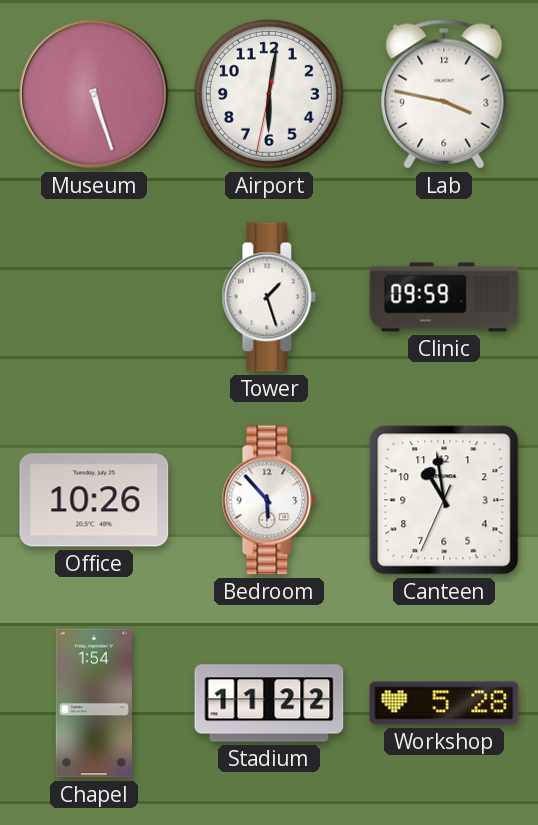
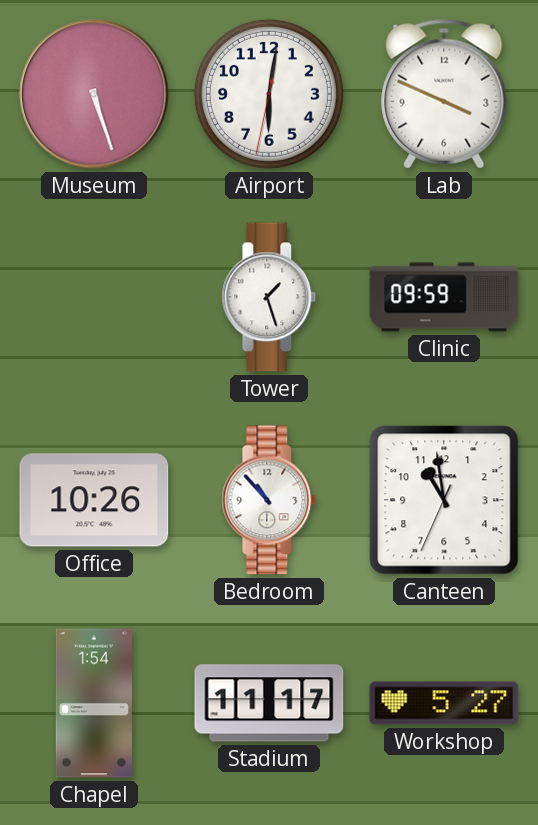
Lab: 3:47 -> 3:49 (444, 94)
Bedroom: 5:53 -> 10:53 (269, 500)
Stadium: 11:22 -> 11:17 (269, 703)
Workshop: 5:28 -> 5:27 (444, 703)
